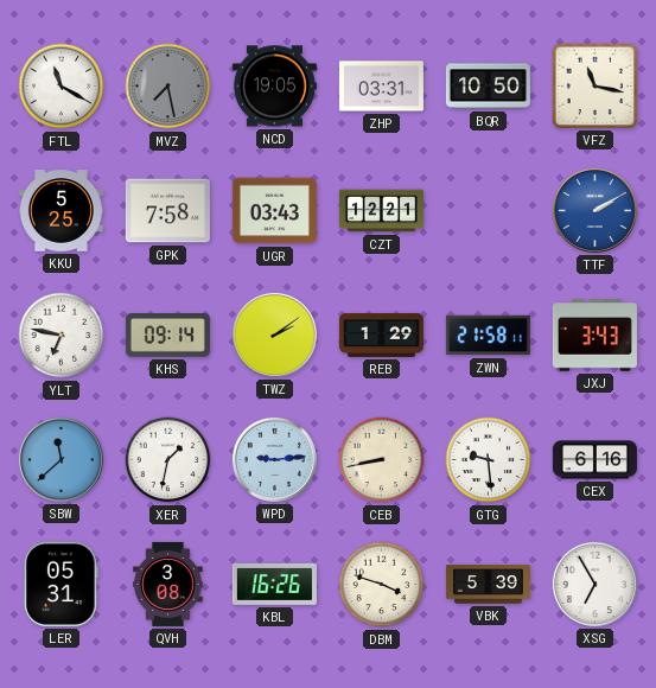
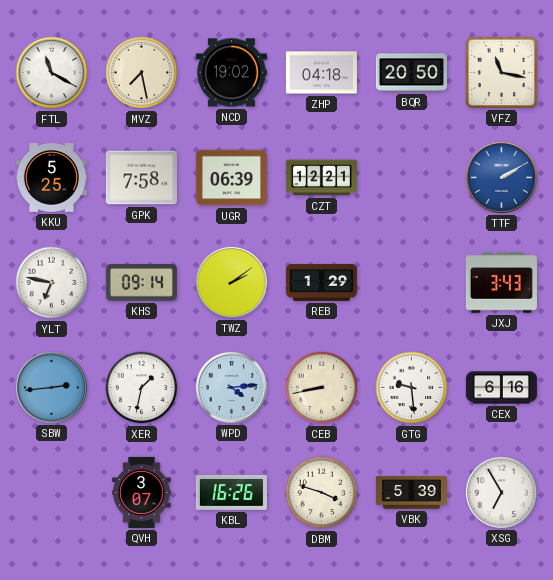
MVZ dial: grey -> cream (142, 73)
NCD: 19:05 -> 19:02 (231, 73)
ZHP: 03:31 -> 04:18 (321, 73)
BQR: 10:50 -> 20:50 (411, 73)
UGR: 03:43 -> 06:39 (231, 178)
ZWN: 21:58 -> none (488, 336)
SBW: 11:38 -> 2:44 (51, 387)
WPD: 9:14 -> 4:14 (231, 387)
LER: 05:31 -> none (60, 584)
QVH: 3:08 -> 3:07 (142, 492)
